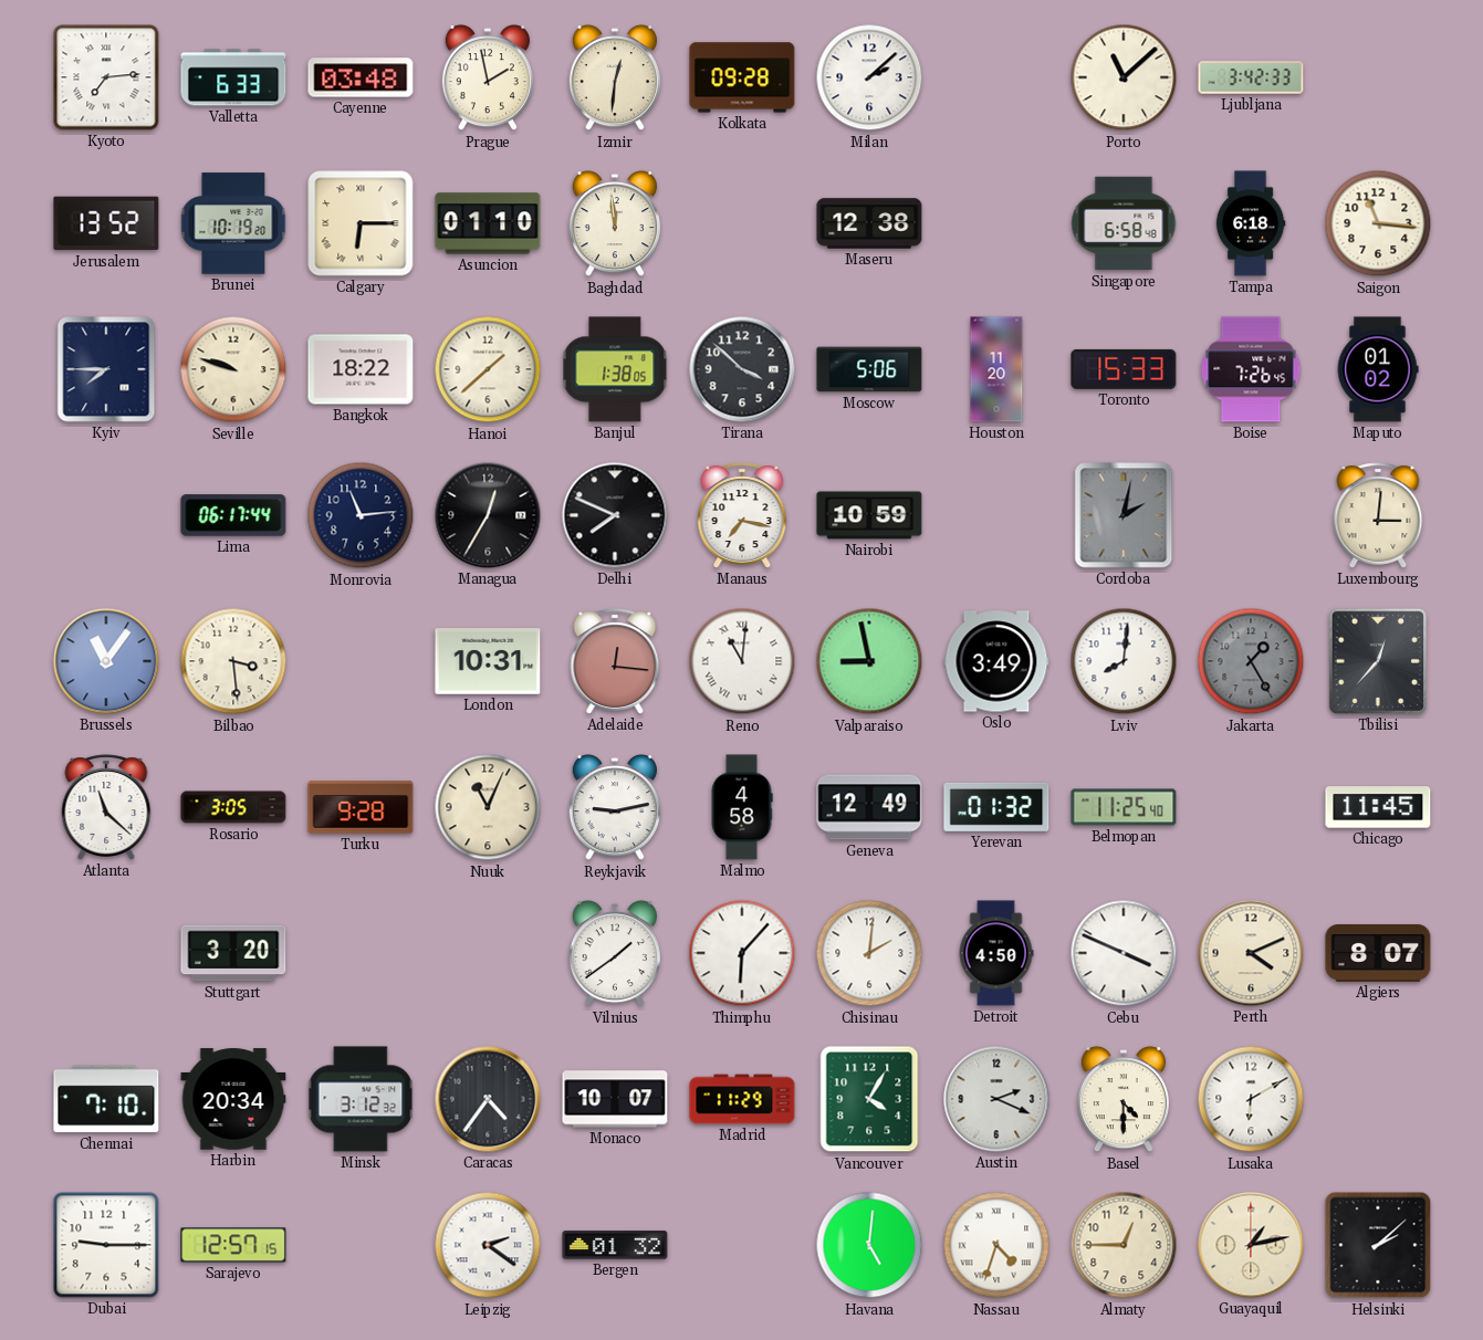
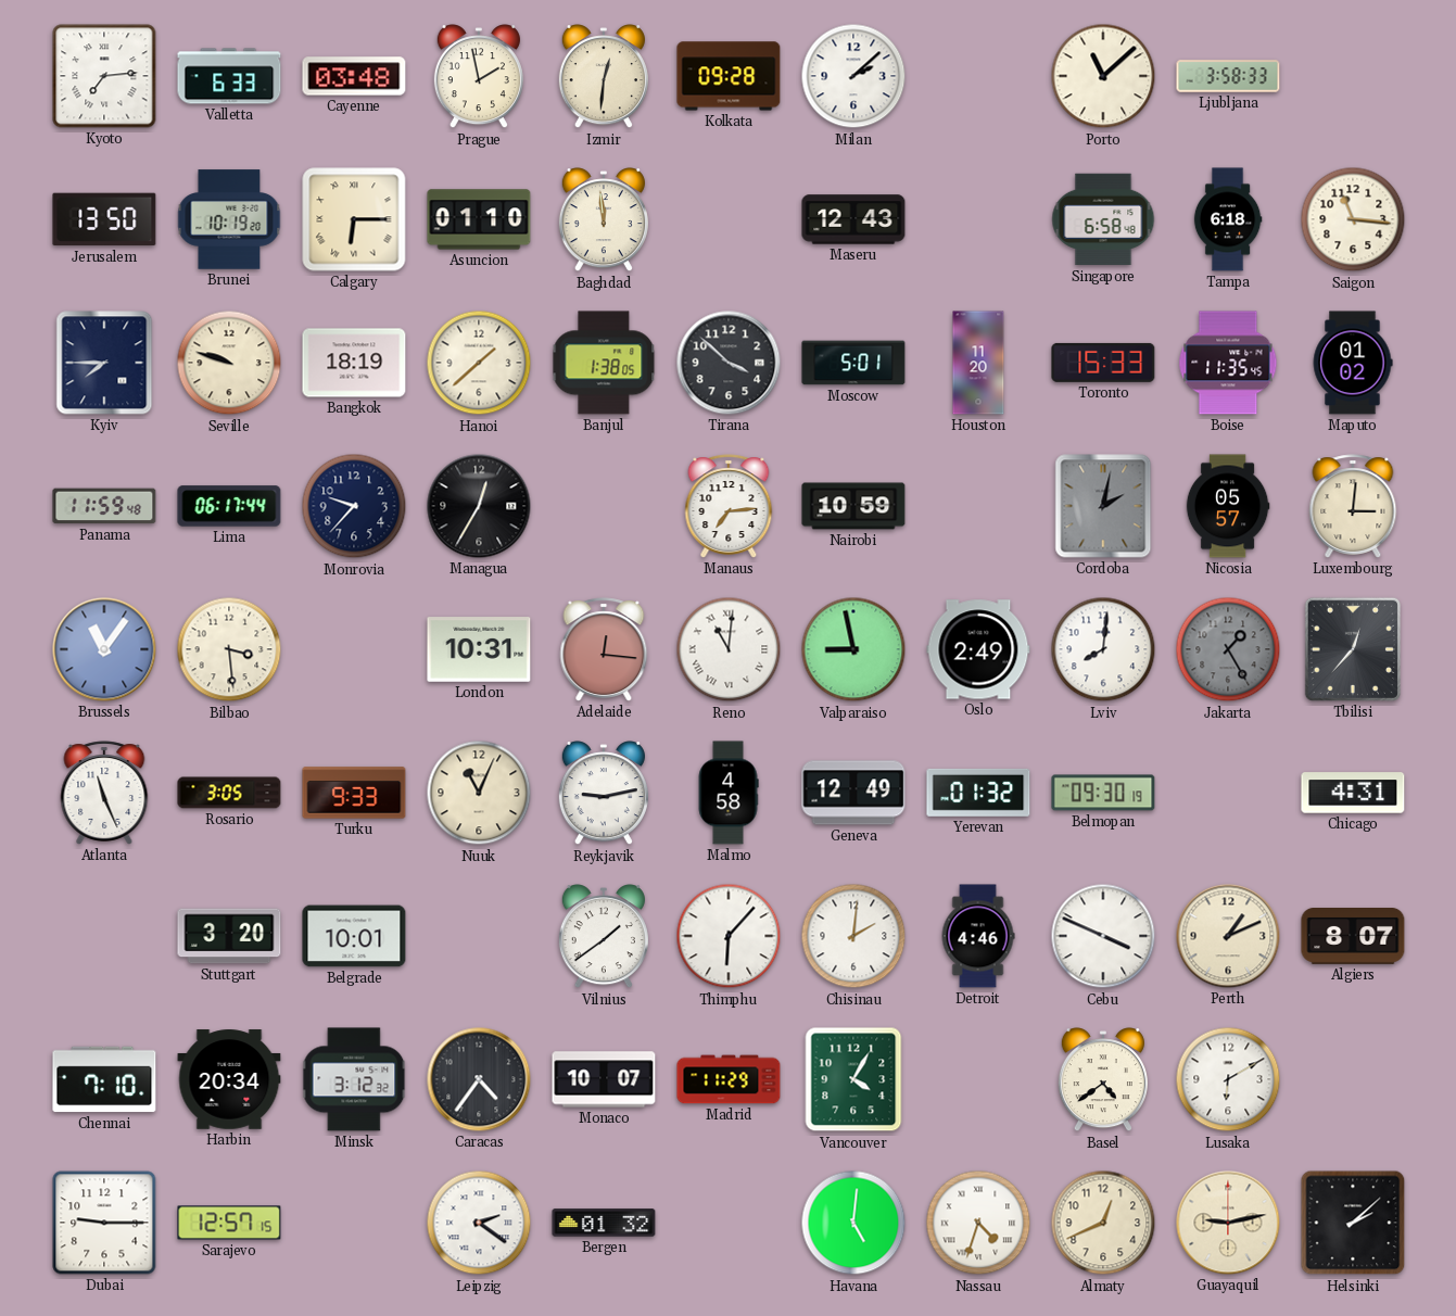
Ljubljana: 3:42 -> 3:58 (1228, 76)
Jerusalem: 13:52 -> 13:50 (104, 219)
Maseru: 12:38 -> 12:43 (853, 219)
Bangkok: 18:22 -> 18:19 (354, 363)
Moscow: 5:06 -> 5:01 (853, 363)
Boise: 7:26 -> 11:35 (1228, 363)
Panama: none -> 11:59 (104, 506)
Monrovia: 11:14 -> 9:37 (354, 506)
Delhi: 7:49 -> none (615, 515)
Manaus: 7:17 -> 7:14 (729, 506)
Nicosia: none -> 05:57 (1228, 506)
Oslo: 3:49 -> 2:49 (978, 649)
Atlanta: 11:22 -> 11:26 (104, 793)
Turku: 9:28 -> 9:33 (354, 793)
Belmopan: 11:25 -> 09:30 (1103, 793)
Chicago: 11:45 -> 4:31 (1353, 793)
Belgrade: none -> 10:01 (354, 936)
Detroit: 4:50 -> 4:46 (978, 936)
Perth: 4:11 -> 1:11 (1228, 936)
Austin: 2:19 -> none (996, 1099)
Basel: 4:30 -> 4:39 (1103, 1080)
Almaty: 12:45 -> 12:41 (1103, 1223)
Guayaquil: 1:13 -> 9:13 (1228, 1223)
